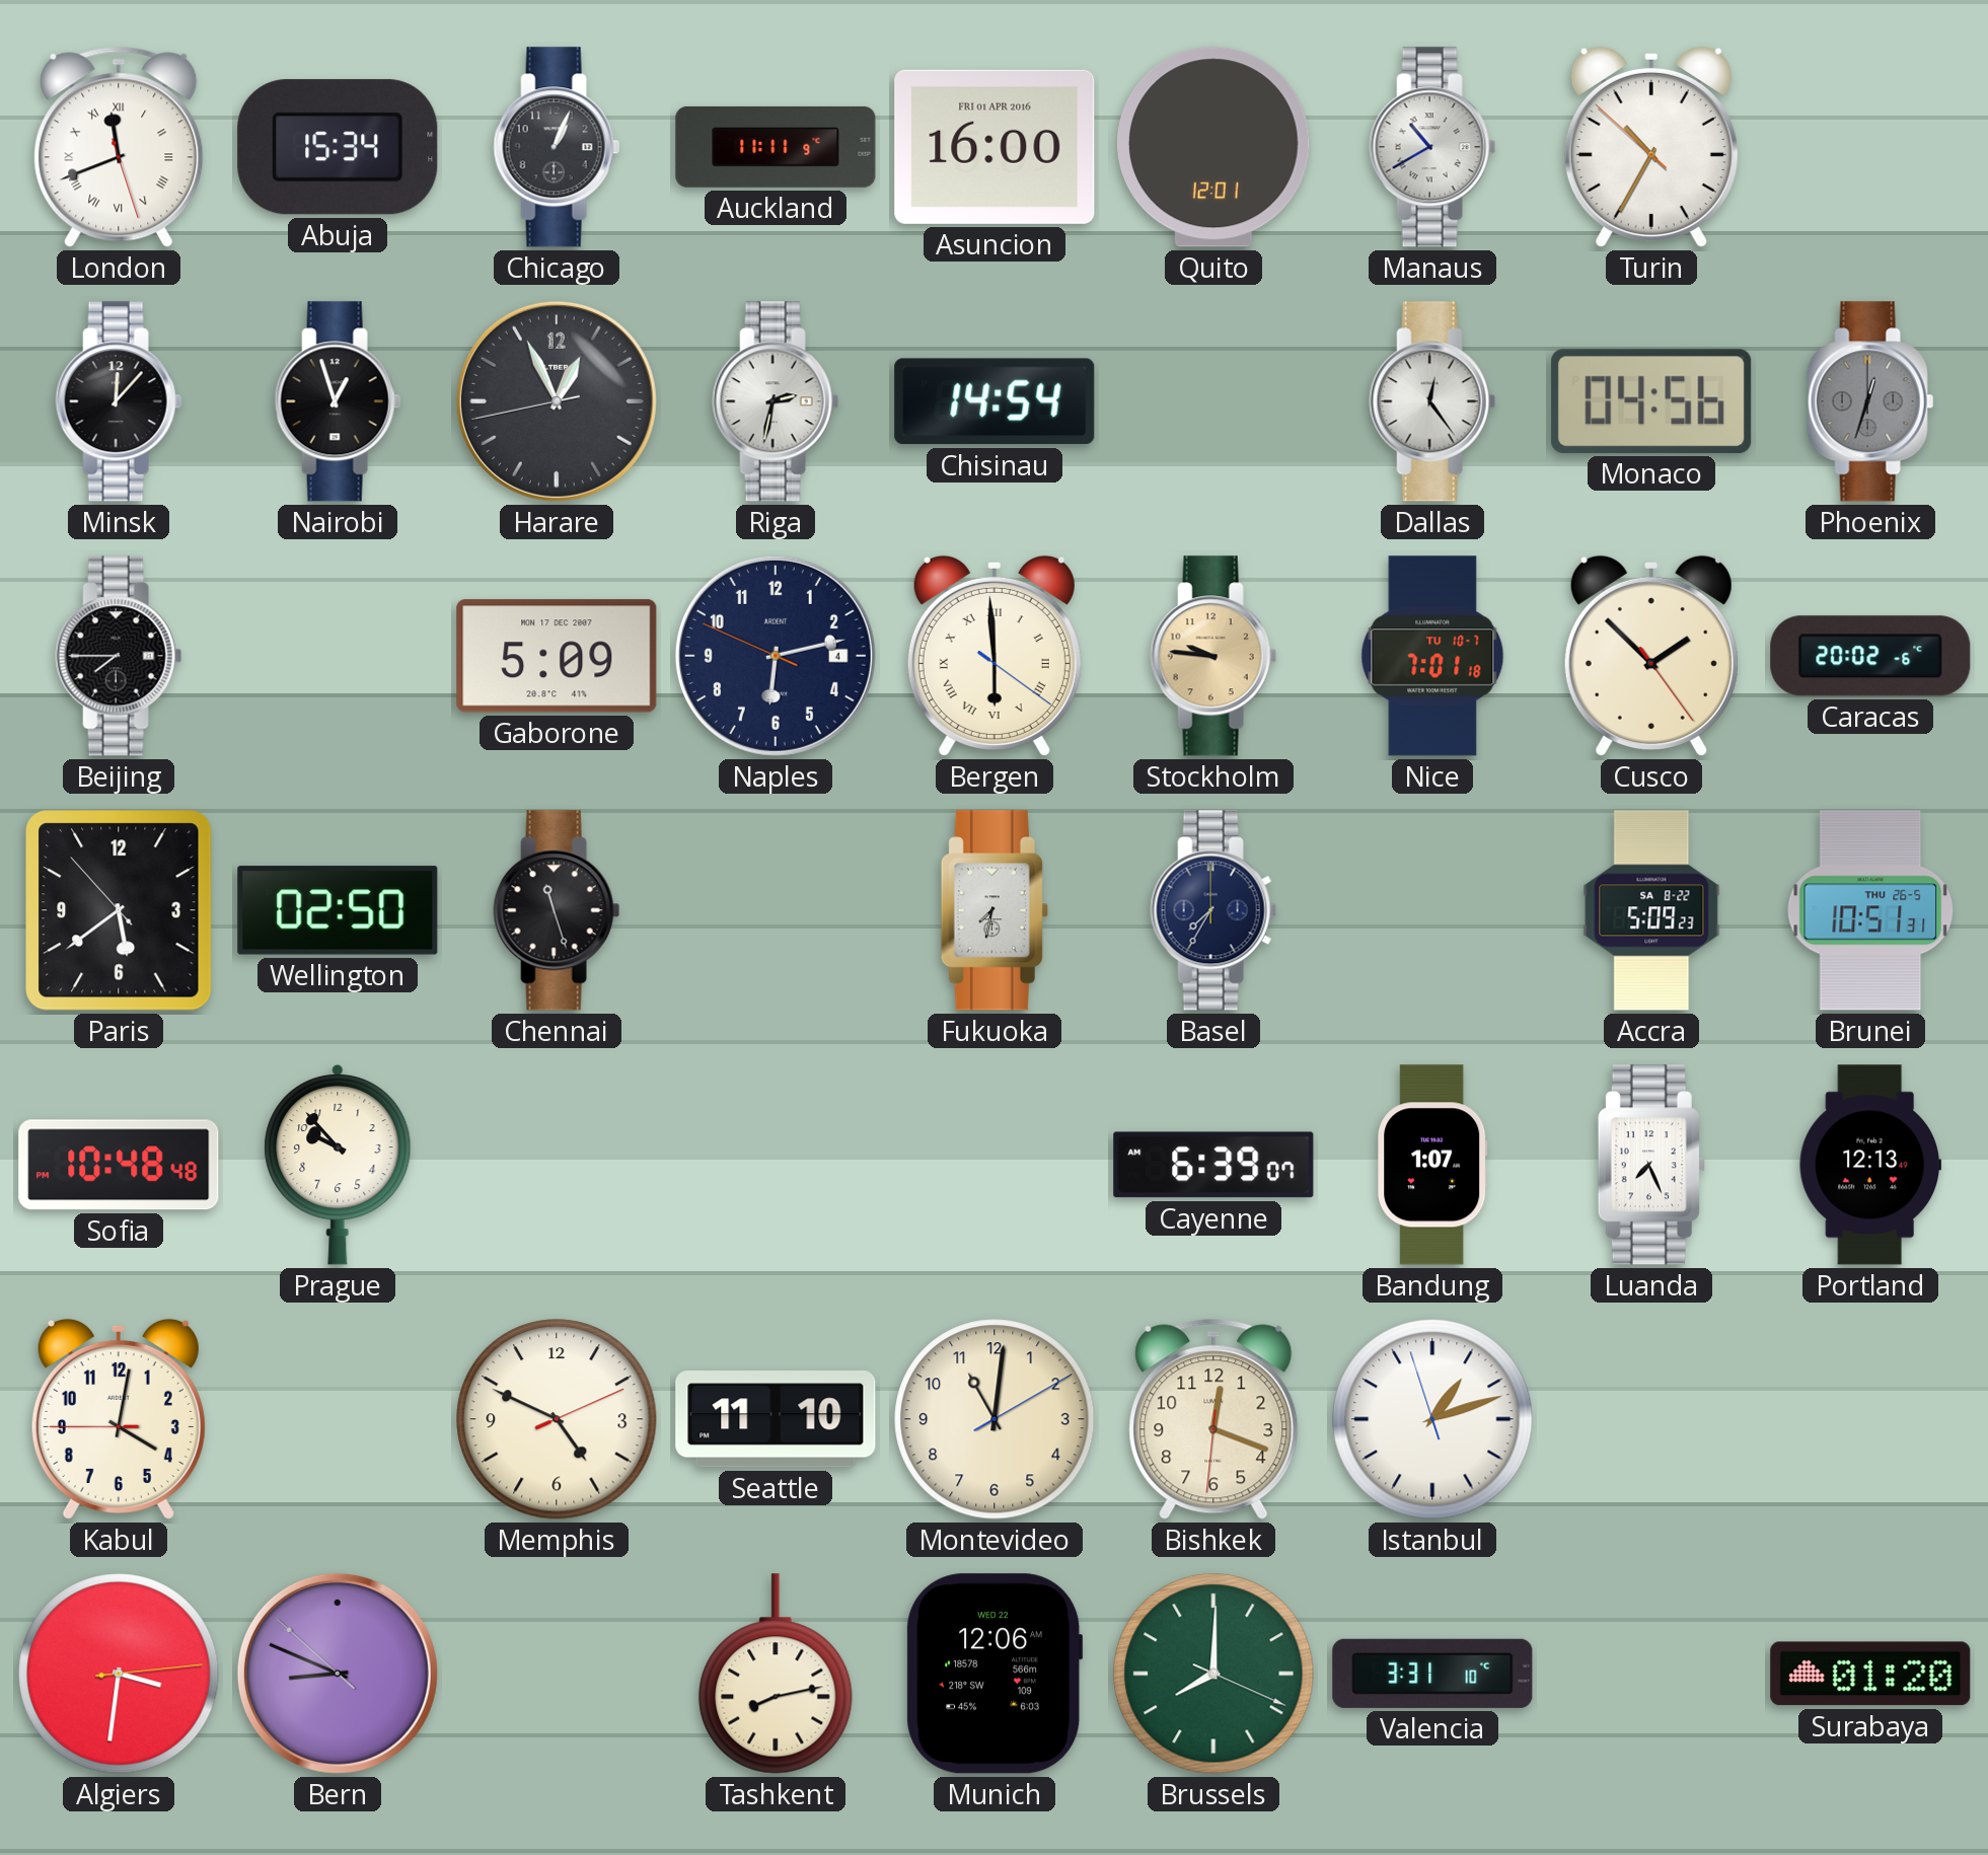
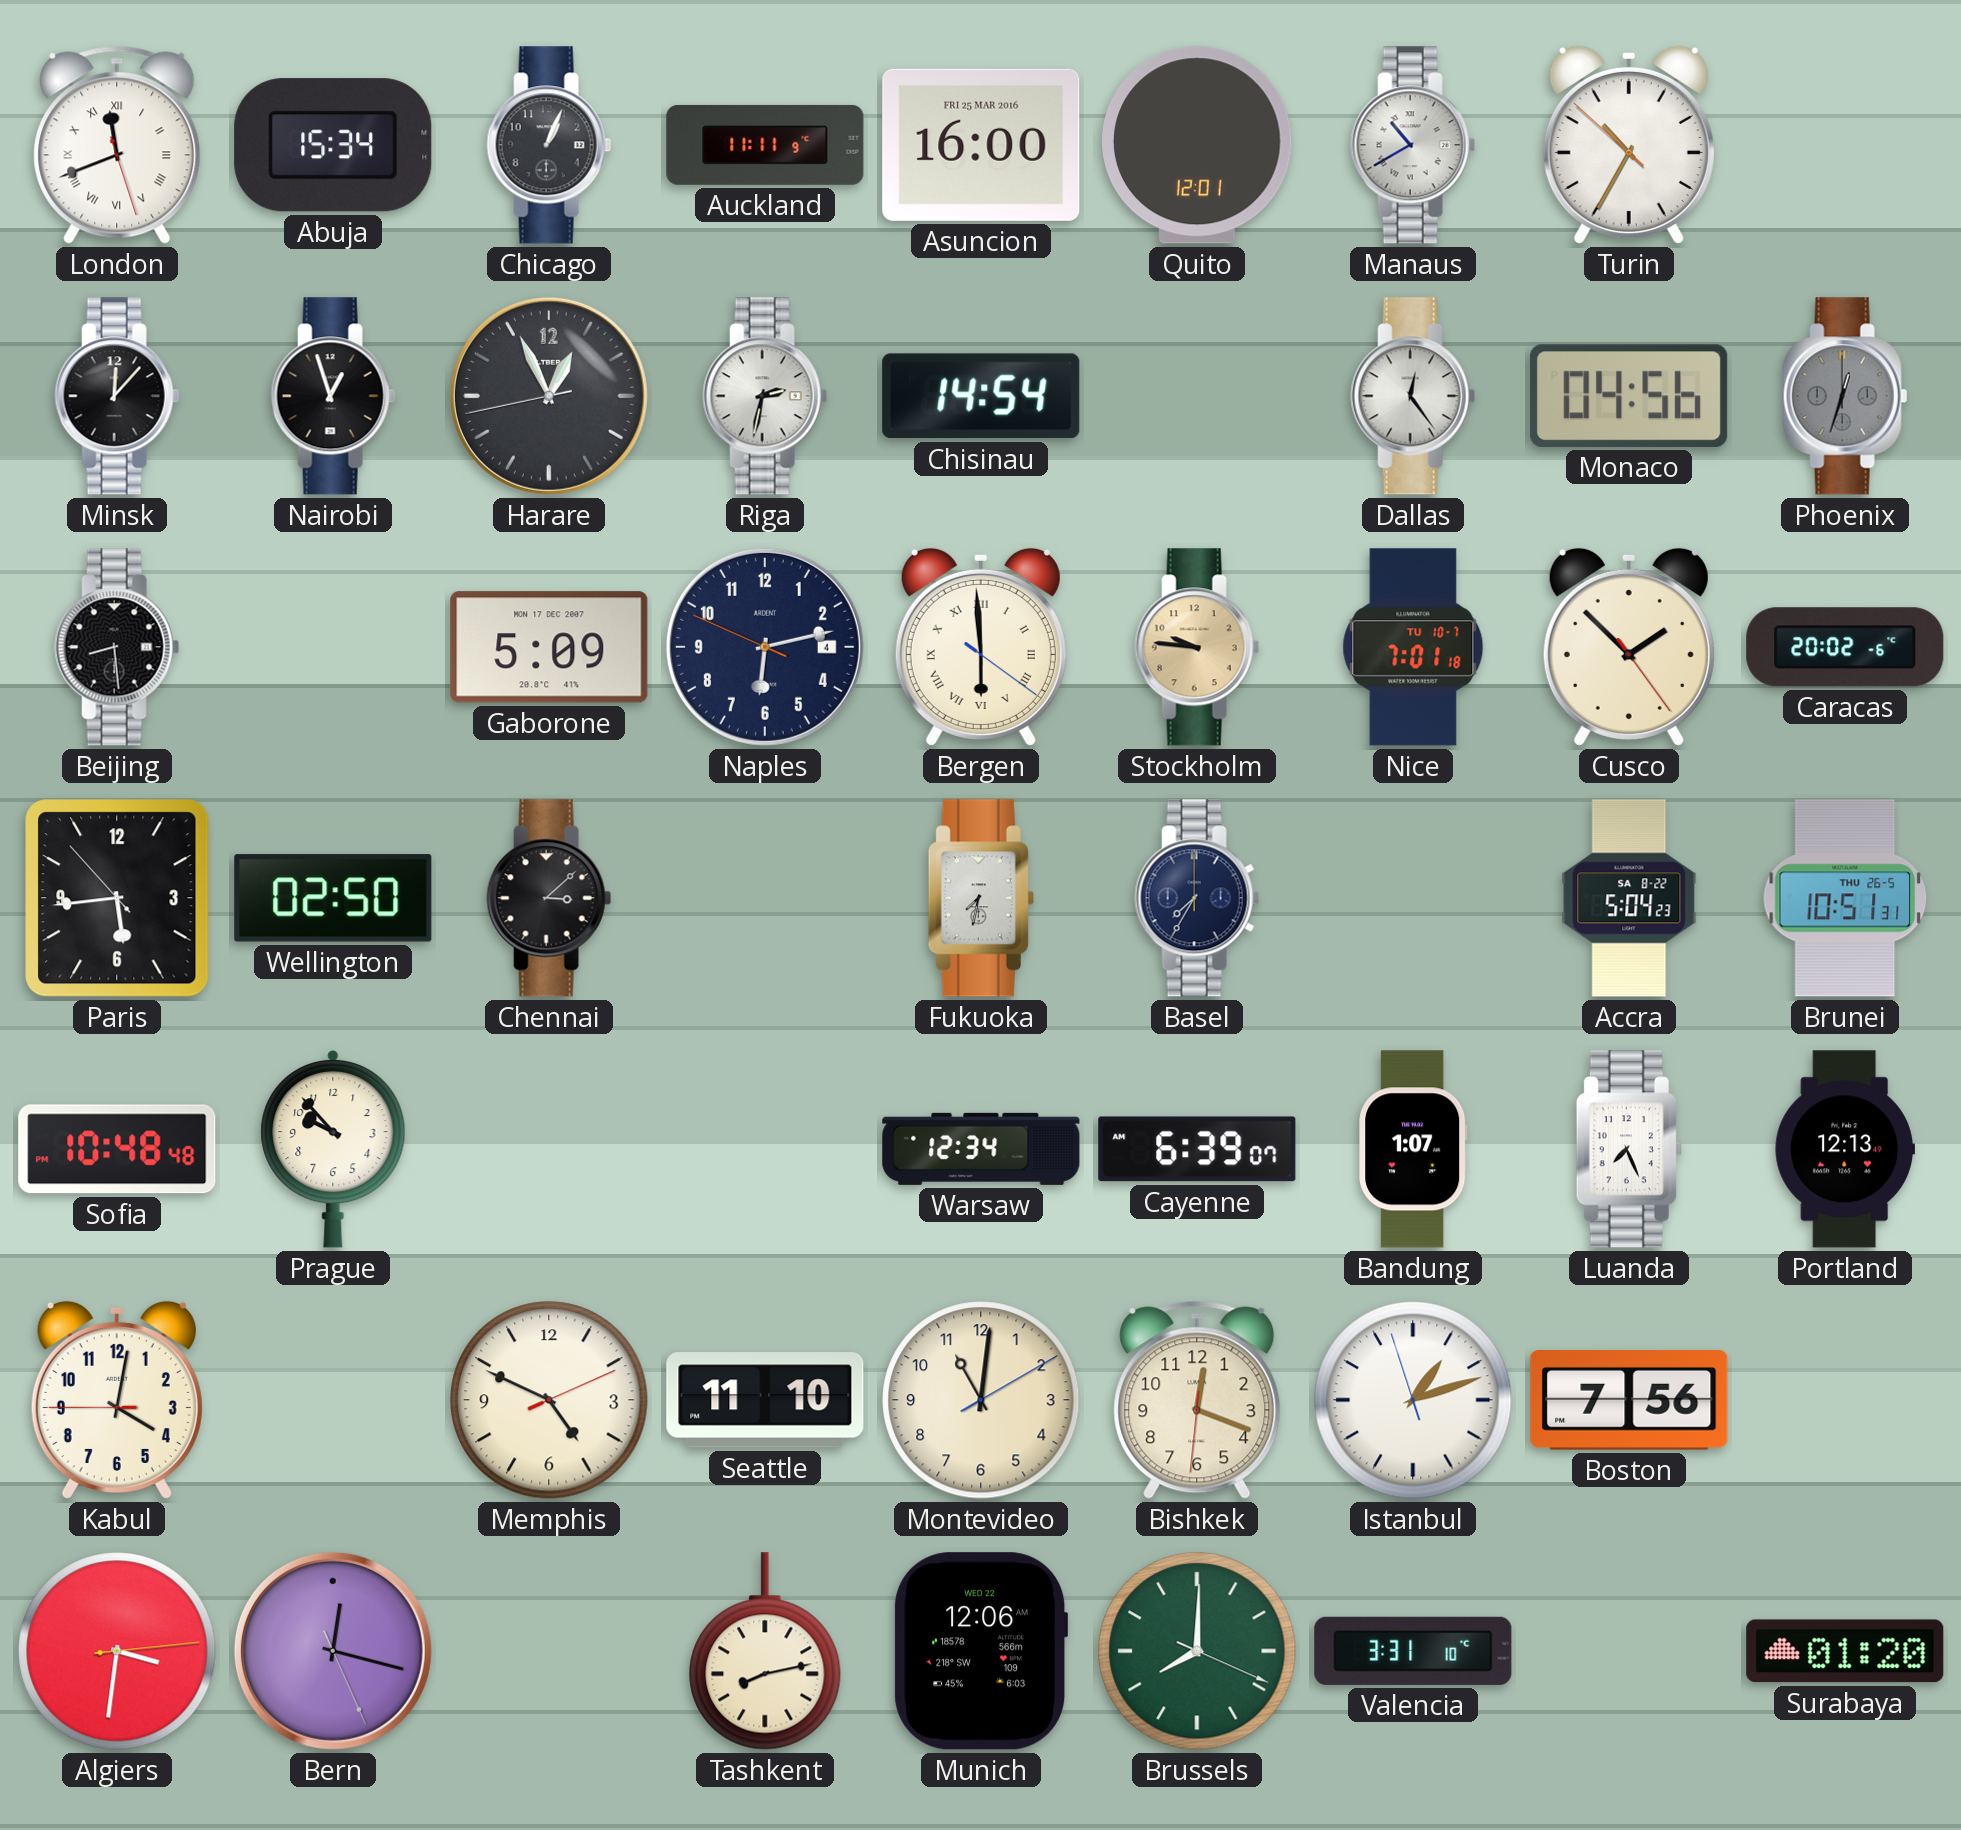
Asuncion date: FRI 01 APR 2016 -> FRI 25 MAR 2016 (981, 145)
Beijing: 7:45 -> 8:29 (117, 647)
Paris: 5:38 -> 5:43 (117, 898)
Chennai: 11:27 -> 3:08 (549, 898)
Accra: 5:09 -> 5:04 (1629, 898)
Warsaw: none -> 12:34 (981, 1149)
Boston: none -> 7:56 (1629, 1400)
Bern: 8:48 -> 12:17 (333, 1651)
